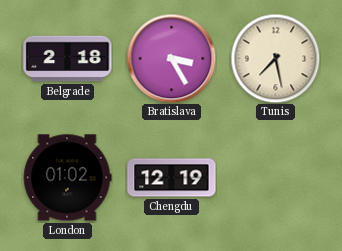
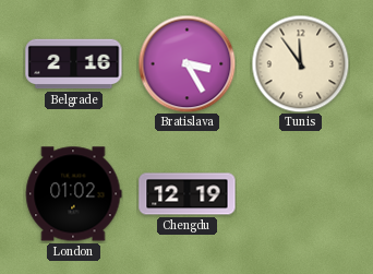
Belgrade: 2:18 -> 2:16 (74, 64)
Tunis: 7:28 -> 11:54 (300, 63)
